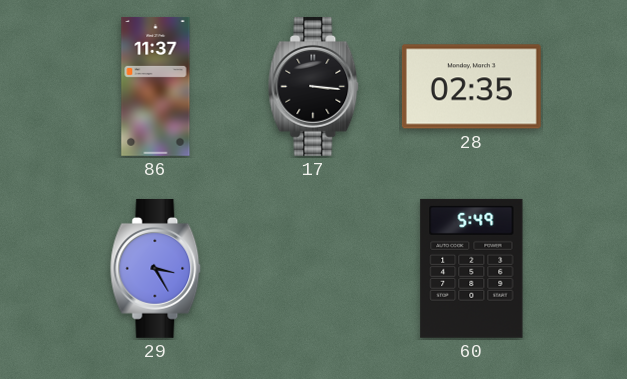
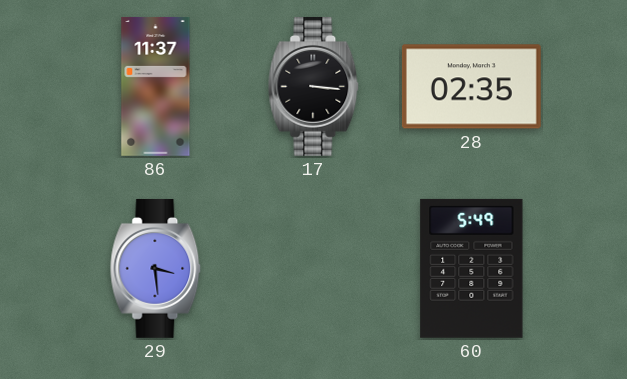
29: 3:25 -> 3:29 (156, 268)
